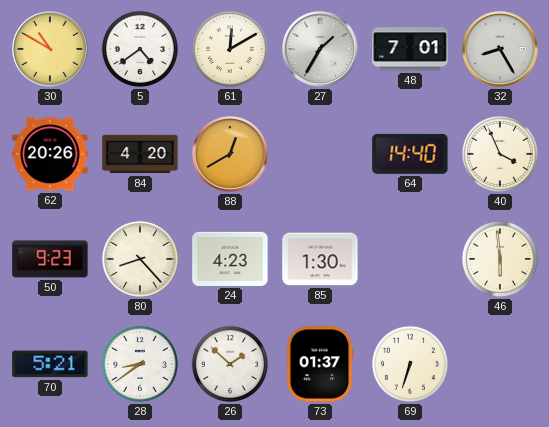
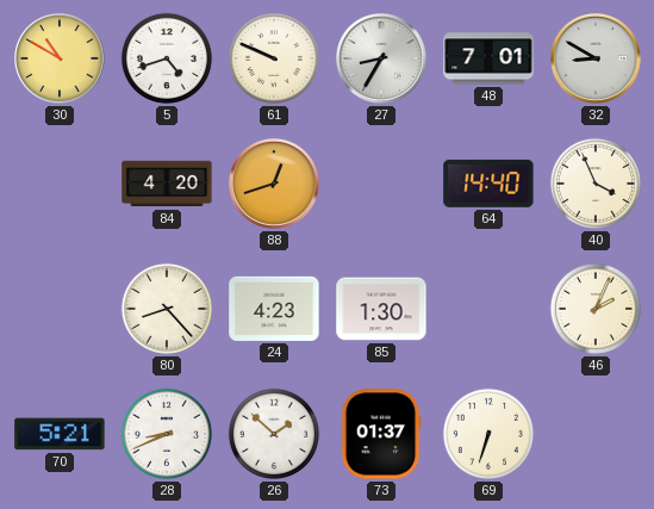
5: 4:39 -> 4:42 (167, 58)
61: 12:10 -> 9:49 (274, 58)
27: 1:35 -> 8:35 (382, 60)
32: 8:25 -> 8:50 (597, 60)
62: 20:26 -> none (50, 154)
88: 12:40 -> 12:42 (275, 185)
50: 9:23 -> none (50, 259)
46: 5:59 -> 2:04 (596, 309)
28: 8:39 -> 8:41 (167, 434)
